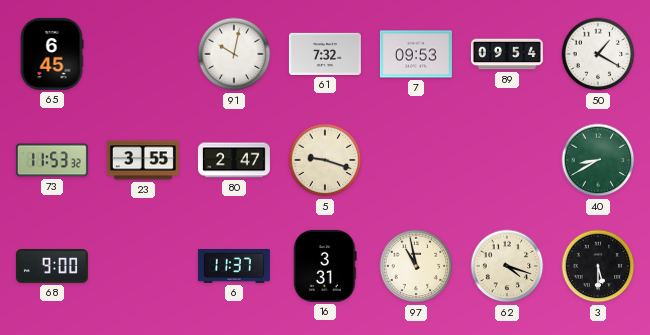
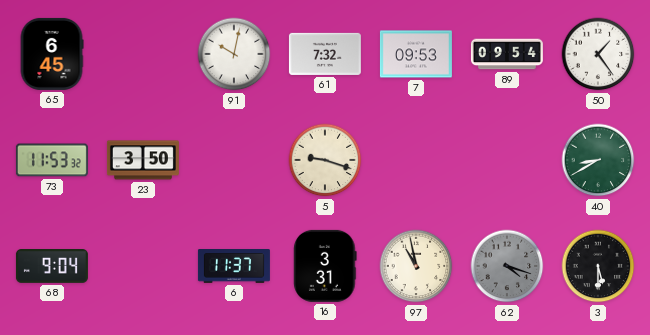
50: 1:20 -> 1:24 (598, 54)
23: 3:55 -> 3:50 (143, 160)
80: 2:47 -> none (234, 160)
68: 9:00 -> 9:04 (52, 267)
62 dial: cream -> grey (507, 266)
